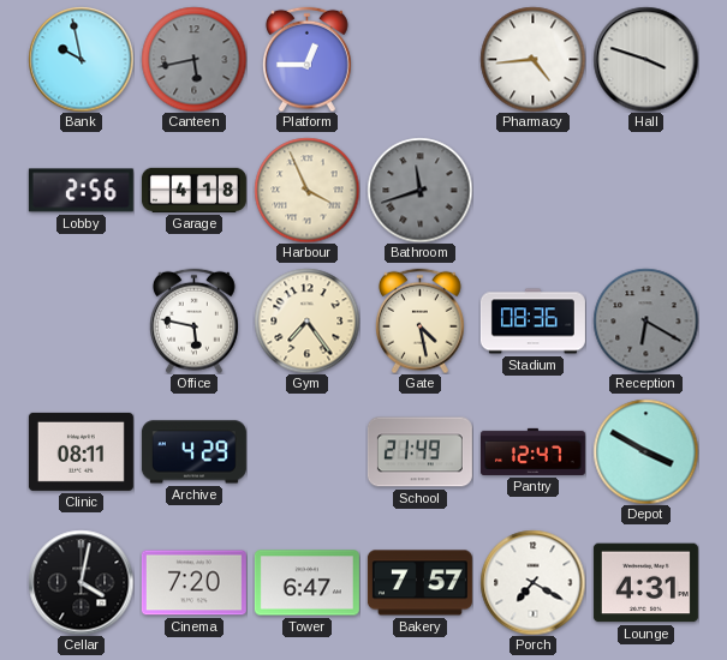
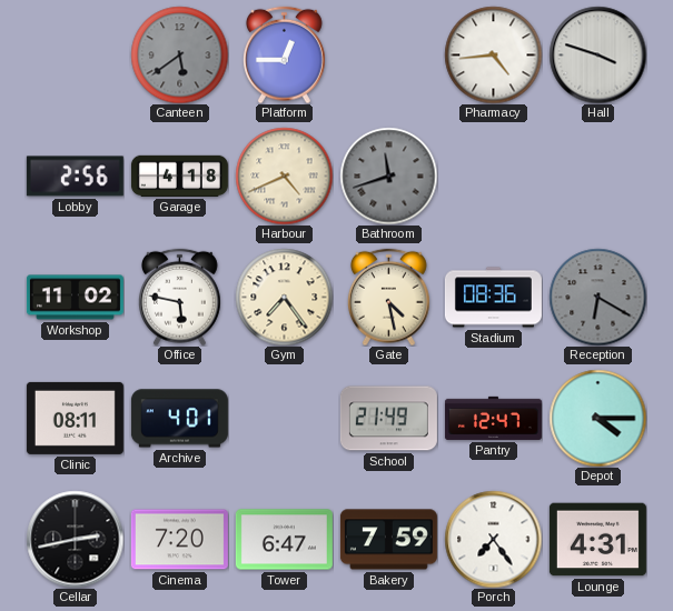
Bank: 9:58 -> none (81, 59)
Canteen: 5:43 -> 5:39 (179, 54)
Harbour: 3:56 -> 4:41 (284, 176)
Workshop: none -> 11:02 (75, 298)
Archive: 4:29 -> 4:01 (179, 419)
Depot: 3:50 -> 4:15 (597, 418)
Cellar: 4:02 -> 2:43 (75, 539)
Bakery: 7:57 -> 7:59 (388, 540)
Porch: 7:20 -> 7:24 (493, 539)
